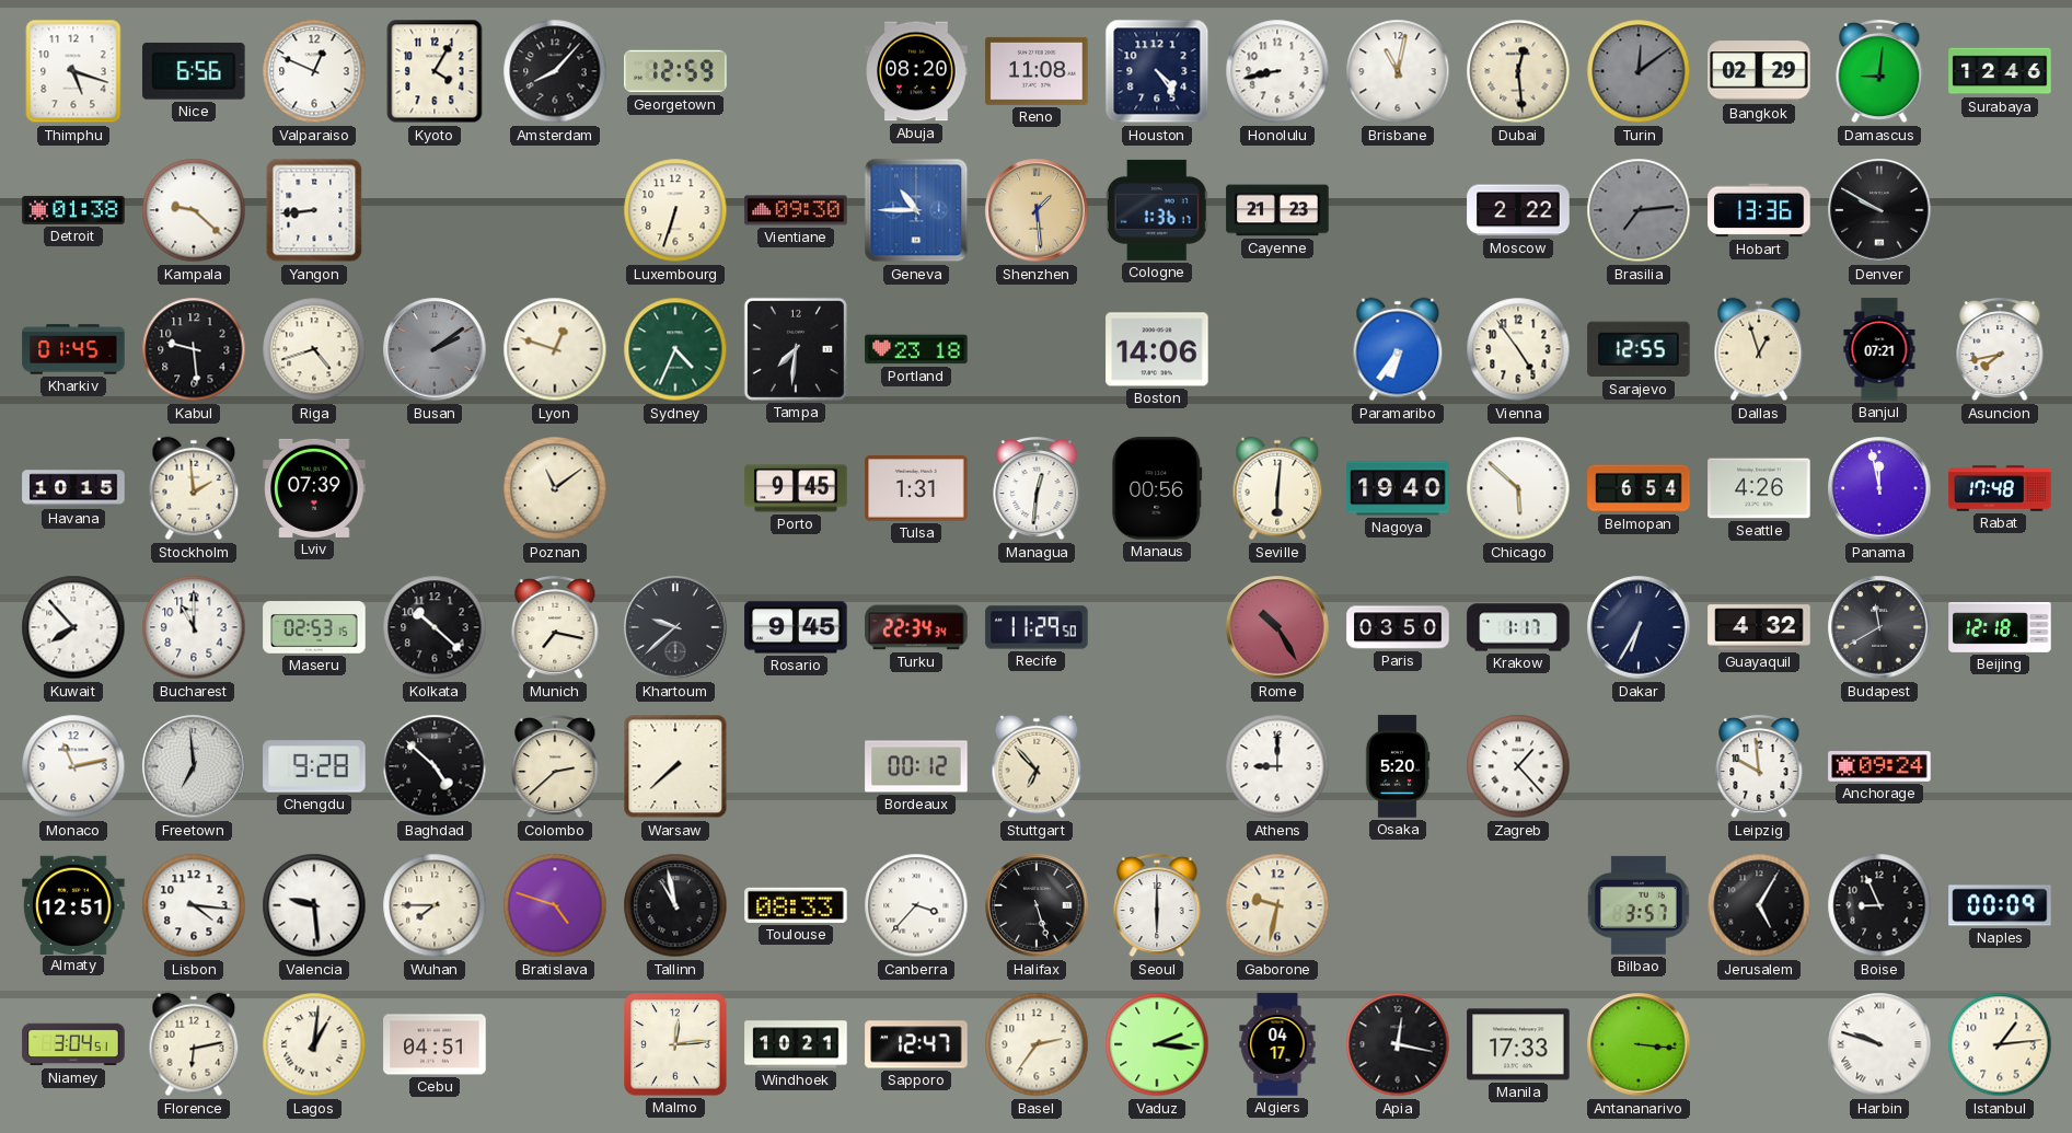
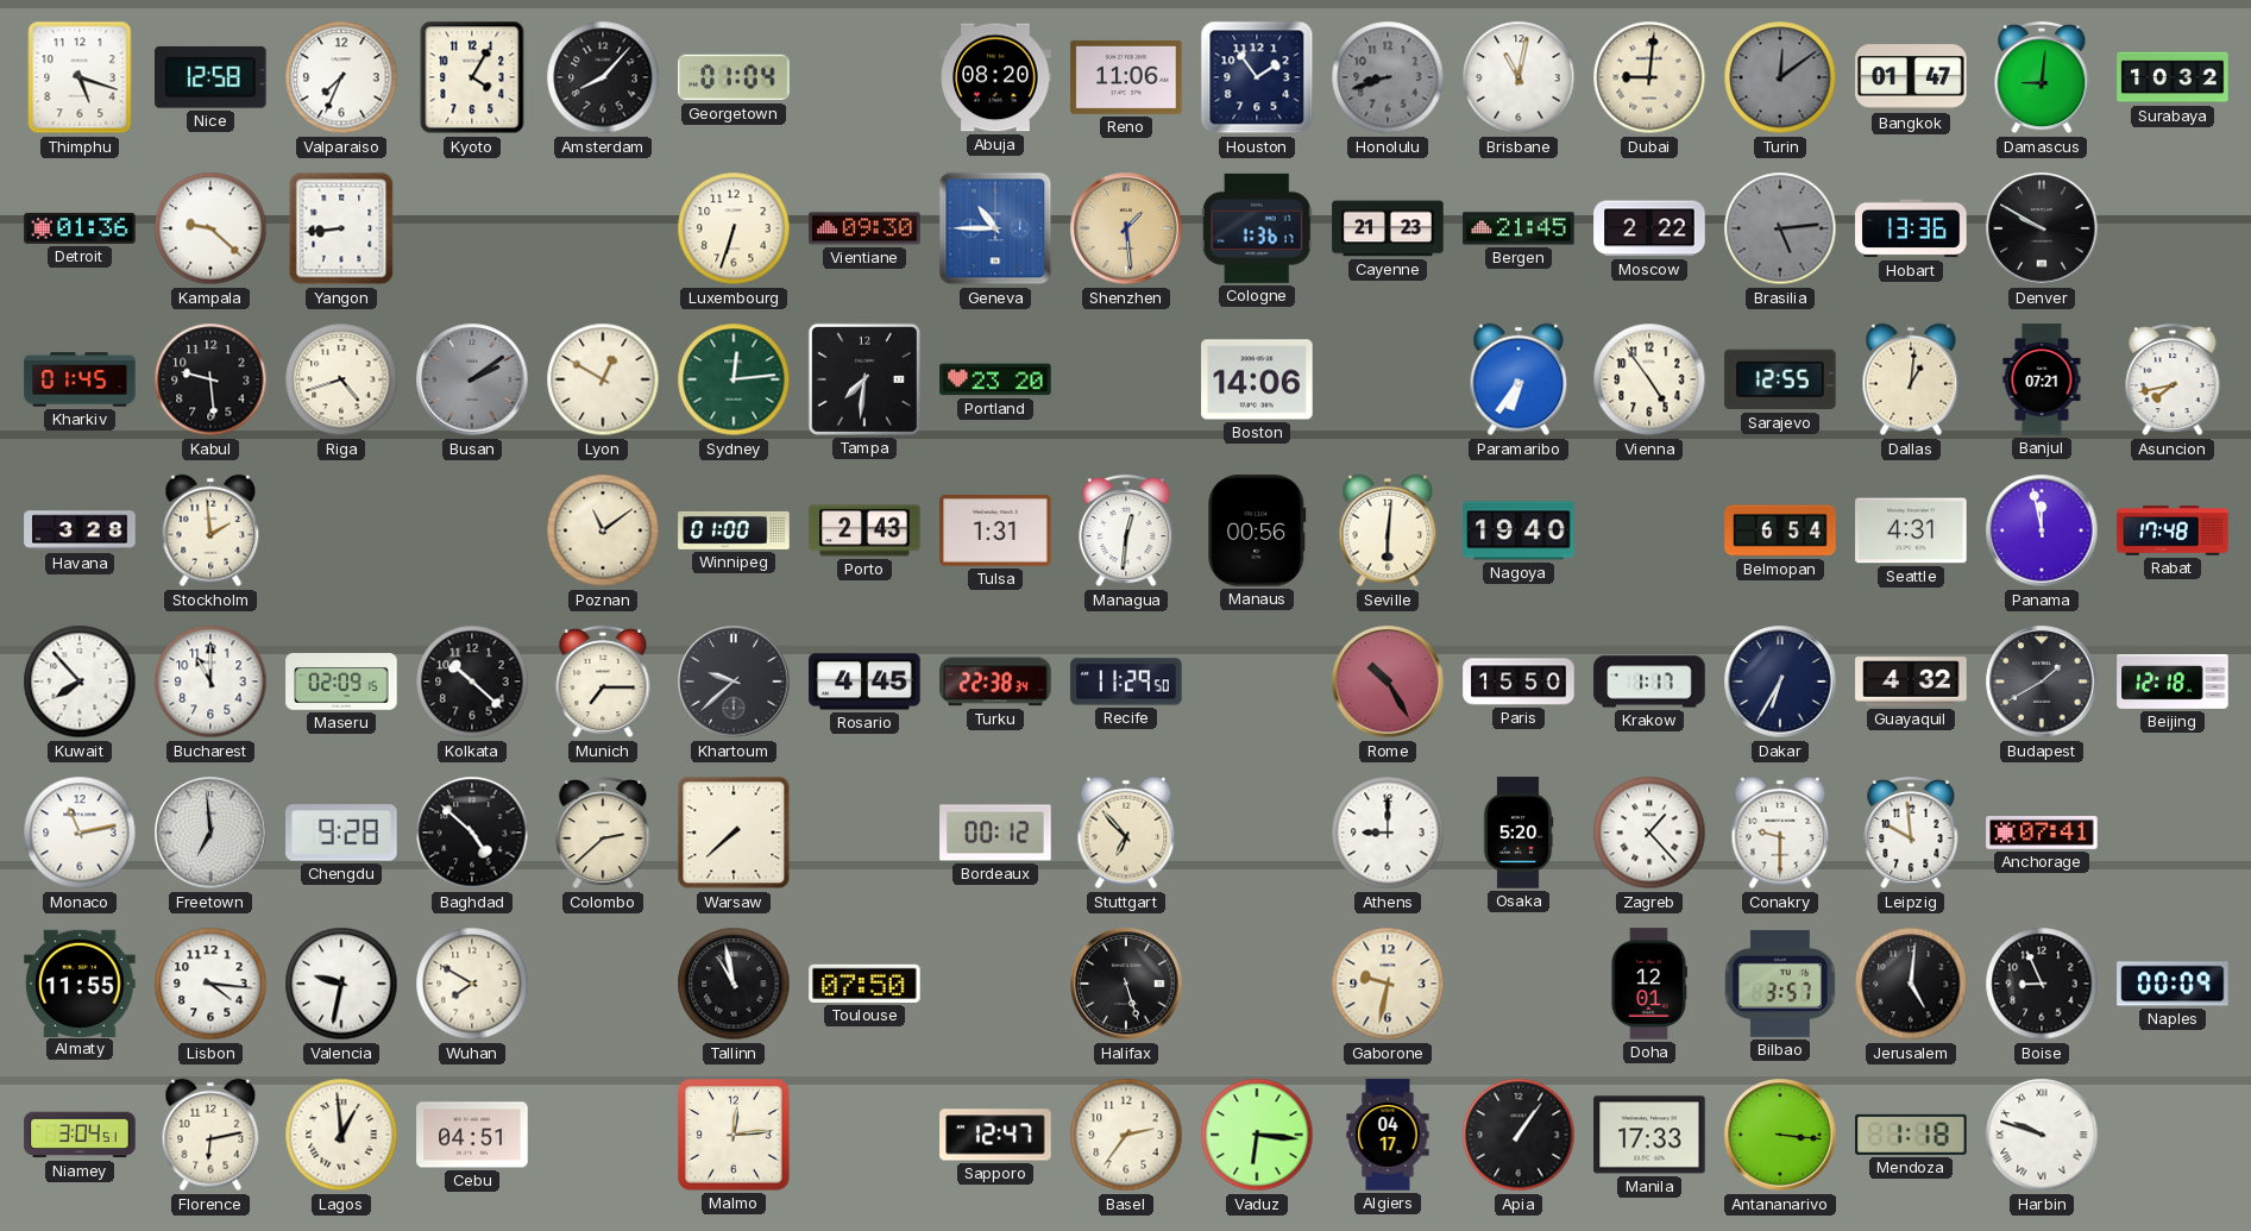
Nice: 6:56 -> 12:58 (212, 77)
Valparaiso: 12:49 -> 7:34 (341, 77)
Georgetown: 12:59 -> 01:04 (734, 77)
Reno: 11:08 -> 11:06 (1126, 77)
Houston: 4:24 -> 1:54 (1257, 77)
Honolulu: 8:43 -> 8:42 (1388, 77)
Honolulu dial: white -> grey (1388, 77)
Dubai: 12:29 -> 9:01 (1649, 77)
Bangkok: 02:29 -> 01:47 (1911, 77)
Surabaya: 12:46 -> 10:32 (2173, 77)
Detroit: 01:38 -> 01:36 (80, 228)
Bergen: none -> 21:45 (1519, 228)
Brasilia: 7:14 -> 5:14 (1780, 228)
Lyon: 12:48 -> 12:50 (603, 379)
Sydney: 4:34 -> 12:14 (734, 379)
Portland: 23:18 -> 23:20 (995, 379)
Dallas: 12:57 -> 1:01 (1911, 379)
Havana: 10:15 -> 3:28 (80, 530)
Lviv: 07:39 -> none (314, 488)
Winnipeg: none -> 01:00 (734, 530)
Porto: 9:45 -> 2:43 (864, 530)
Chicago: 5:52 -> none (1518, 488)
Seattle: 4:26 -> 4:31 (1911, 530)
Maseru: 02:53 -> 02:09 (341, 682)
Munich: 7:17 -> 7:15 (603, 682)
Rosario: 9:45 -> 4:45 (864, 682)
Turku: 22:34 -> 22:38 (995, 682)
Paris: 03:50 -> 15:50 (1519, 682)
Budapest: 11:40 -> 1:40 (2042, 682)
Conakry: none -> 9:30 (1780, 833)
Anchorage: 09:24 -> 07:41 (2042, 833)
Almaty: 12:51 -> 11:55 (80, 982)
Valencia: 9:29 -> 9:32 (341, 984)
Wuhan: 7:45 -> 7:50 (472, 984)
Bratislava: 4:48 -> none (555, 905)
Toulouse: 08:33 -> 07:50 (864, 984)
Canberra: 3:37 -> none (916, 905)
Seoul: 6:00 -> none (1157, 905)
Doha: none -> 12:01 (1648, 984)
Jerusalem: 5:05 -> 5:01 (1911, 984)
Lagos: 1:01 -> 12:59 (341, 1135)
Windhoek: 10:21 -> none (796, 1044)
Vaduz: 2:16 -> 6:16 (1257, 1135)
Apia: 12:17 -> 1:06 (1519, 1135)
Mendoza: none -> 1:18 (1911, 1135)
Istanbul: 1:14 -> none (2000, 1044)
